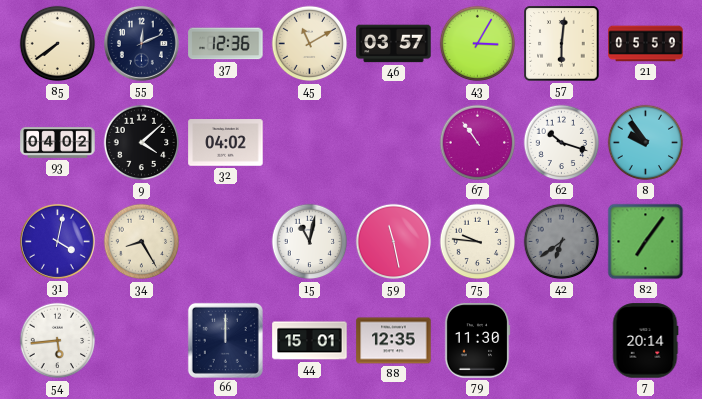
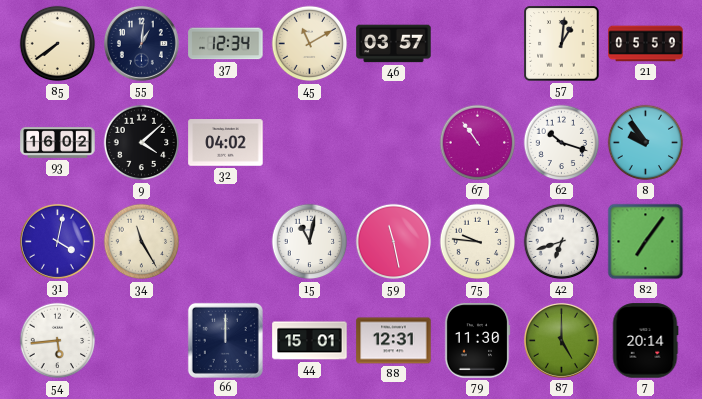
55: 12:11 -> 1:01 (141, 43)
37: 12:36 -> 12:34 (226, 44)
43: 3:05 -> none (478, 44)
57: 6:01 -> 1:01 (562, 44)
93: 04:02 -> 16:02 (58, 143)
34: 8:25 -> 11:25 (142, 242)
42: 6:39 -> 6:42 (562, 242)
42 dial: grey -> white (562, 242)
88: 12:35 -> 12:31 (394, 341)
87: none -> 5:00 (561, 340)
